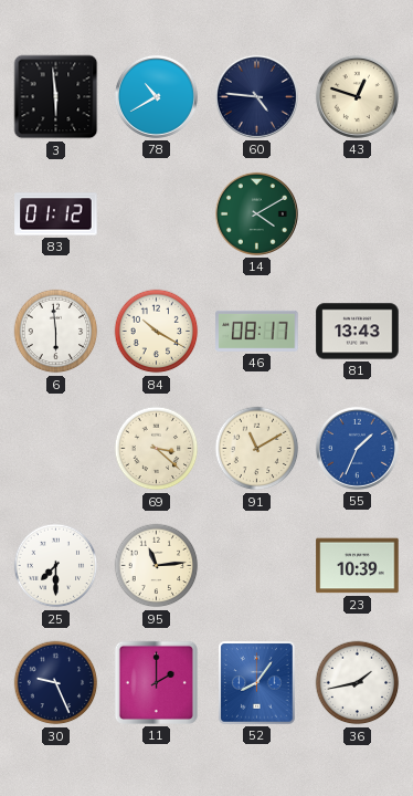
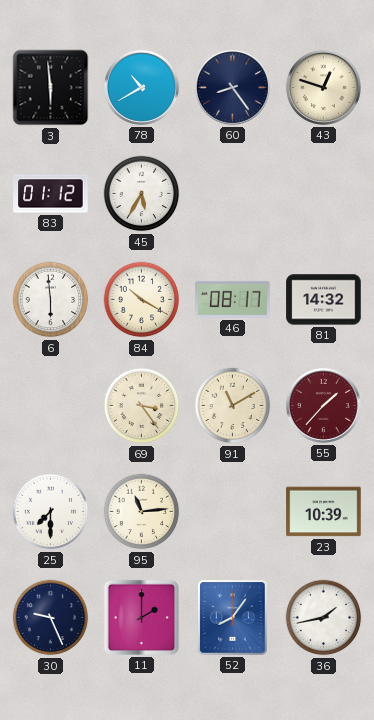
60: 4:46 -> 8:24 (232, 87)
45: none -> 5:35 (142, 194)
14: 4:10 -> none (256, 213)
81: 13:43 -> 14:32 (324, 300)
69: 3:22 -> 3:24 (142, 406)
55: 1:34 -> 1:37 (323, 405)
55 dial: blue -> burgundy (323, 405)
